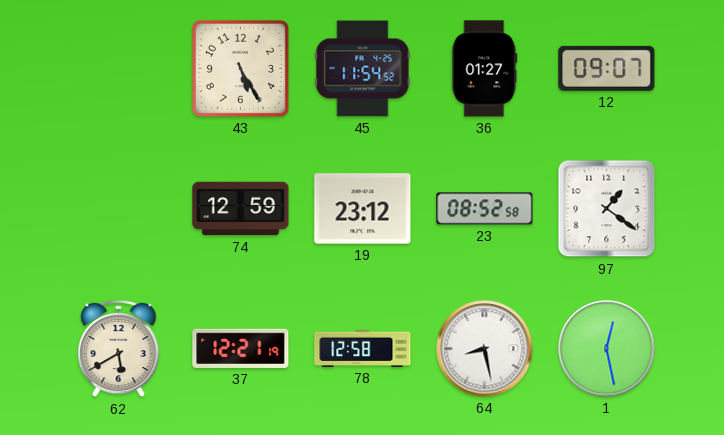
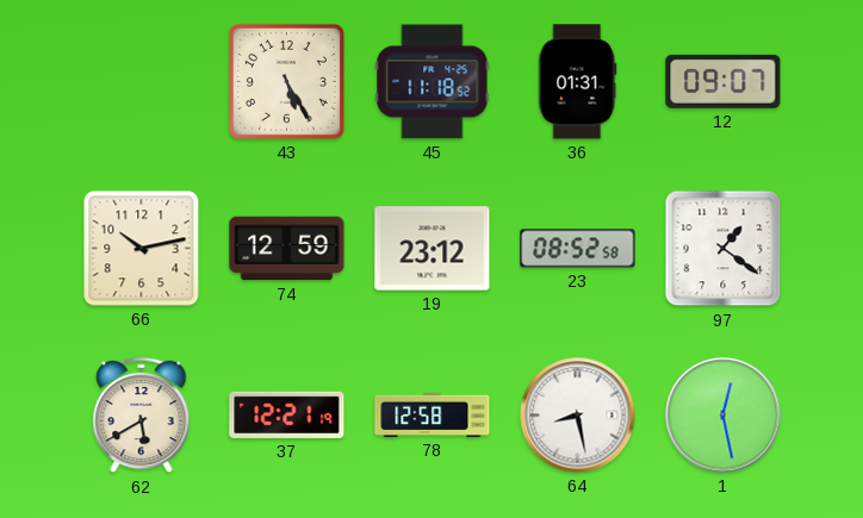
45: 11:54 -> 11:18 (433, 82)
36: 01:27 -> 01:31 (578, 82)
66: none -> 10:13 (142, 249)
